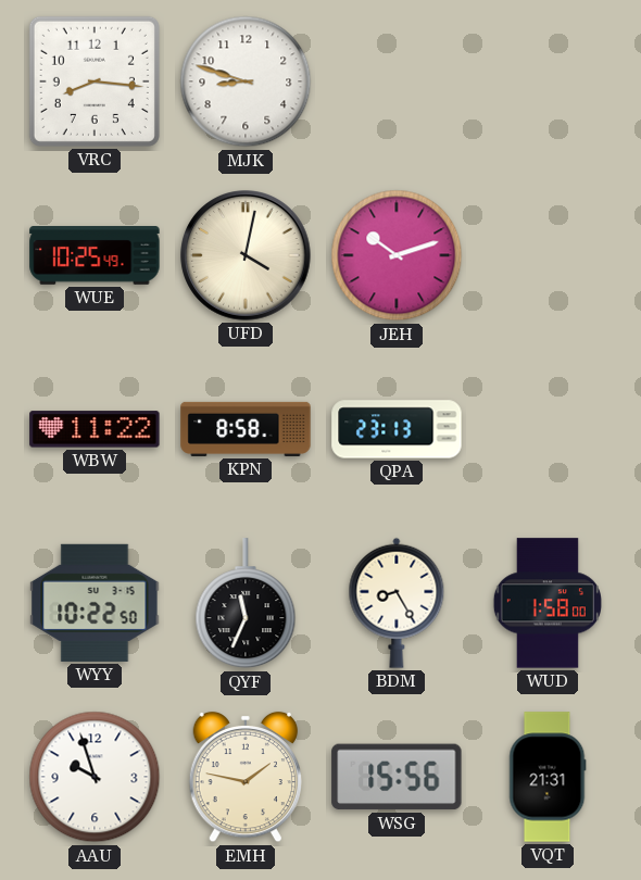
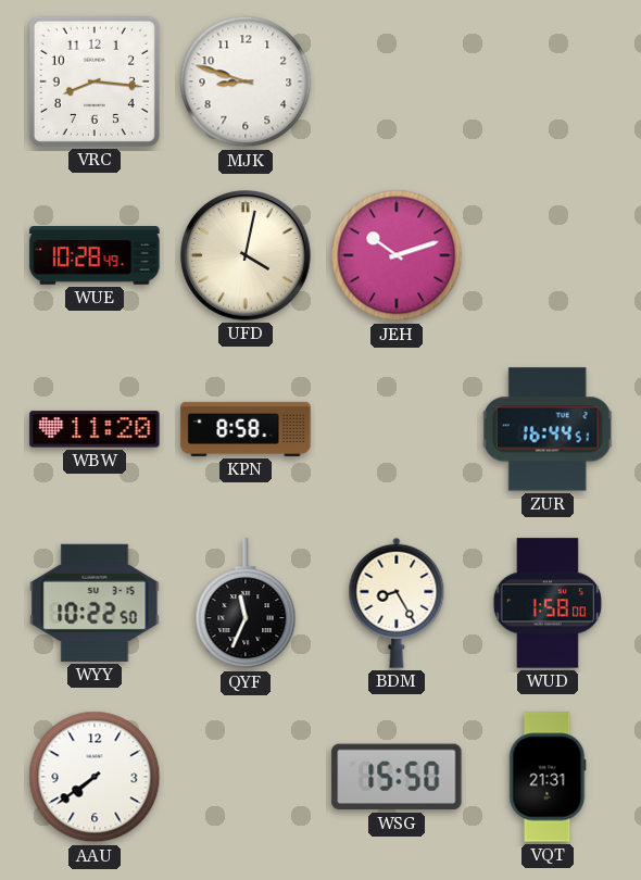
WUE: 10:25 -> 10:28 (95, 255)
WBW: 11:22 -> 11:20 (95, 429)
QPA: 23:13 -> none (397, 429)
ZUR: none -> 16:44 (548, 429)
AAU: 9:57 -> 7:39 (95, 777)
EMH: 1:47 -> none (244, 777)
WSG: 15:56 -> 15:50 (397, 777)
